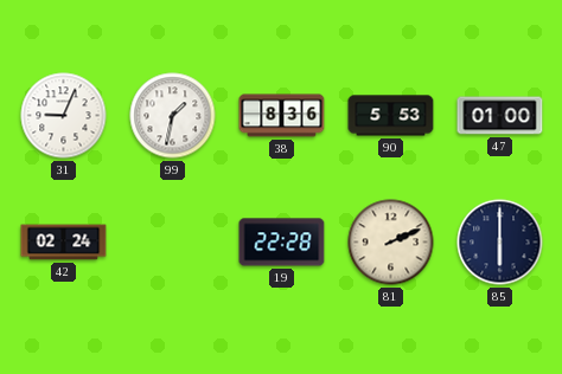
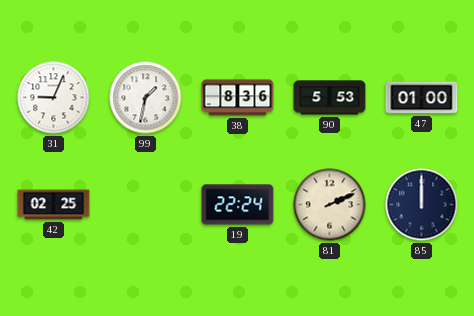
42: 02:24 -> 02:25 (54, 205)
19: 22:28 -> 22:24 (238, 205)
85: 6:00 -> 12:00 (422, 205)
